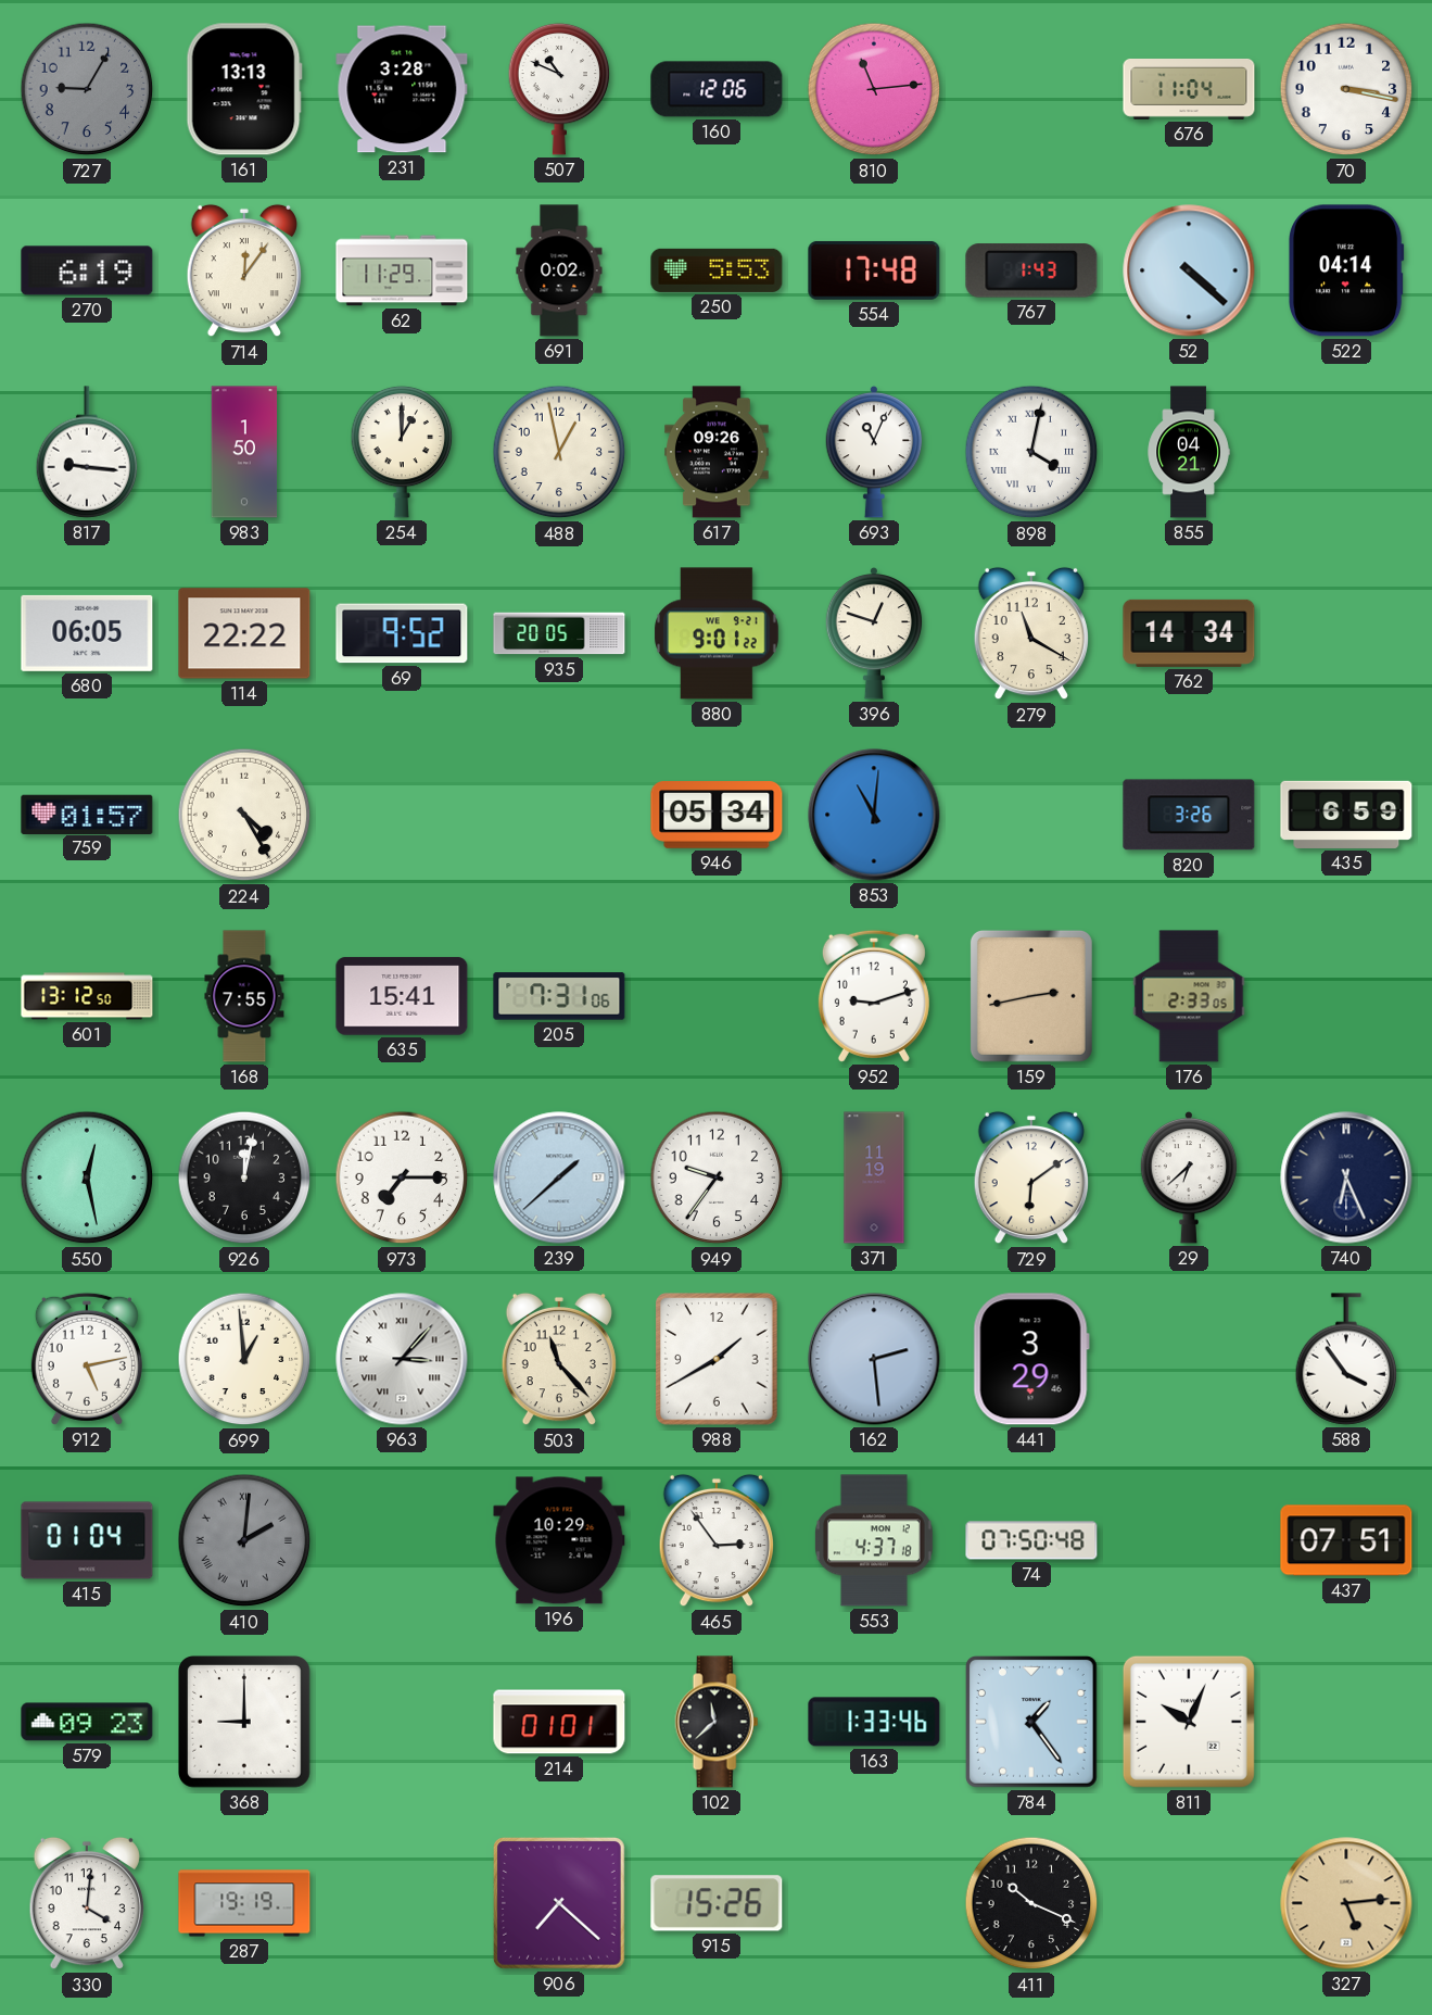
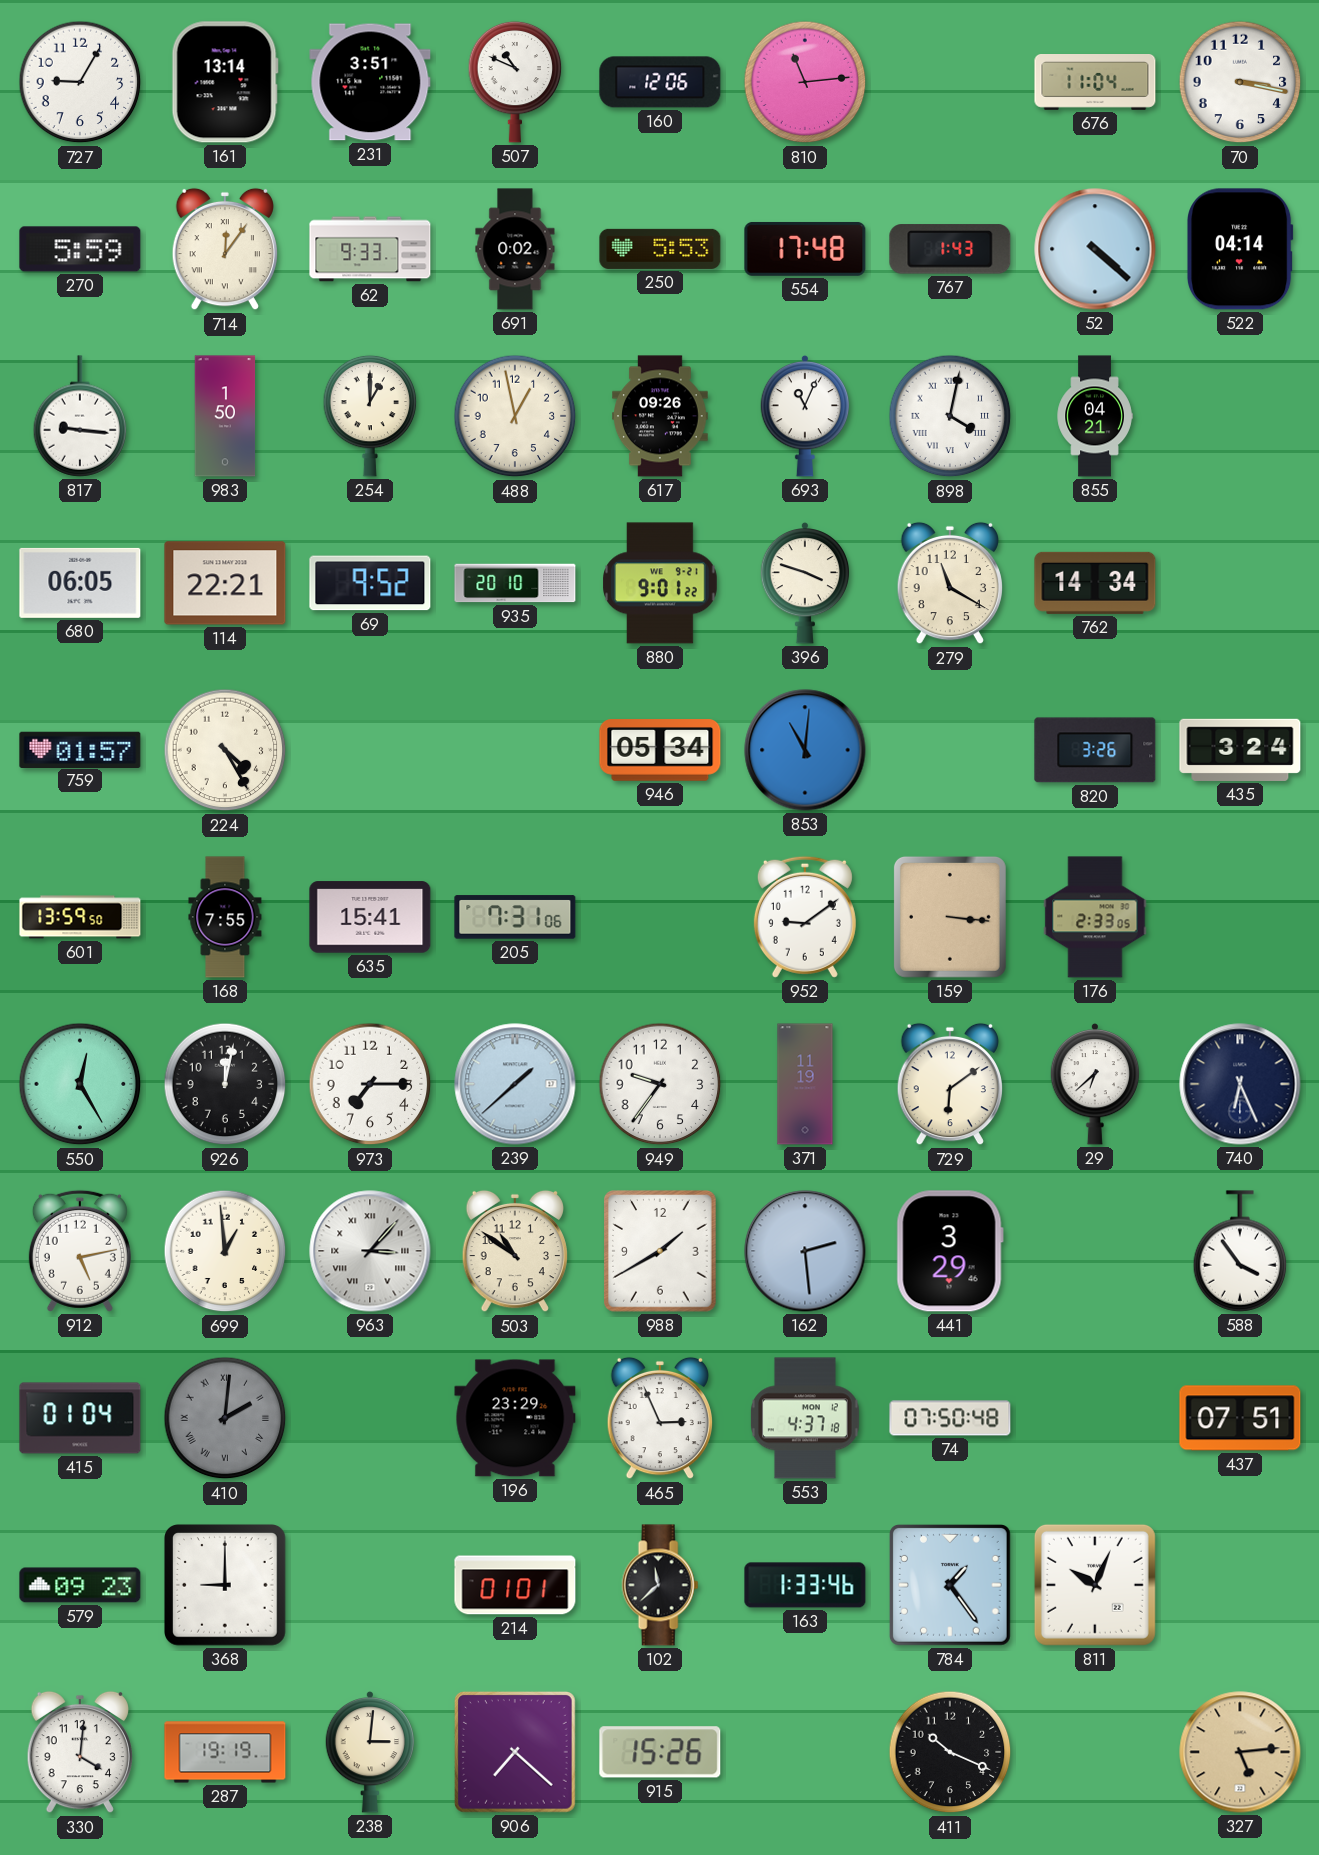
727 dial: grey -> white (80, 82)
161: 13:13 -> 13:14 (225, 82)
231: 3:28 -> 3:51 (370, 82)
270: 6:19 -> 5:59 (80, 249)
62: 11:29 -> 9:33 (370, 249)
114: 22:22 -> 22:21 (225, 583)
935: 20:05 -> 20:10 (515, 583)
396: 12:48 -> 3:48 (805, 583)
435: 6:59 -> 3:24 (1240, 750)
601: 13:12 -> 13:59 (80, 917)
952: 9:12 -> 9:09 (805, 917)
159: 2:43 -> 3:16 (950, 917)
550: 12:28 -> 12:25 (80, 1084)
503: 11:23 -> 10:51 (515, 1251)
196: 10:29 -> 23:29 (515, 1418)
465: 2:54 -> 2:56 (660, 1418)
238: none -> 3:01 (370, 1752)
